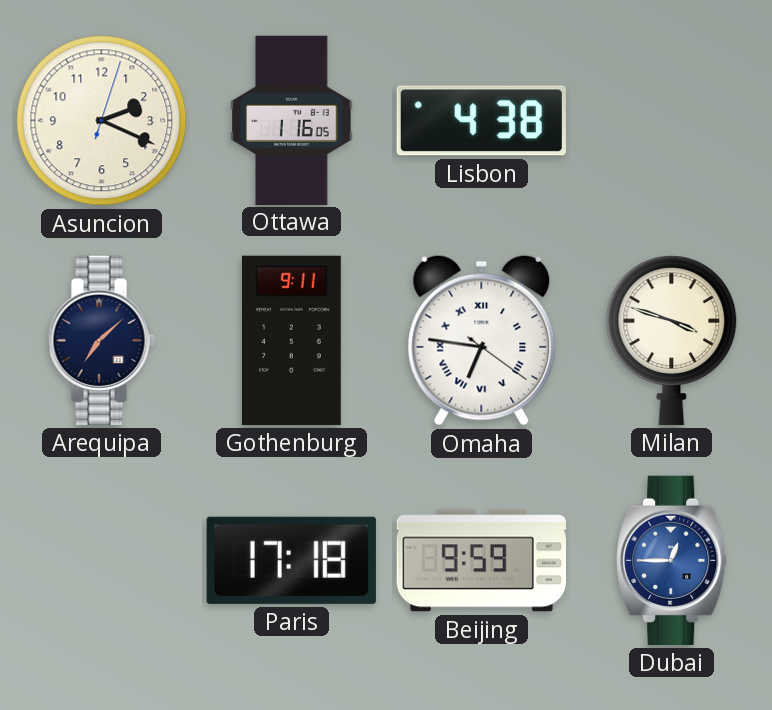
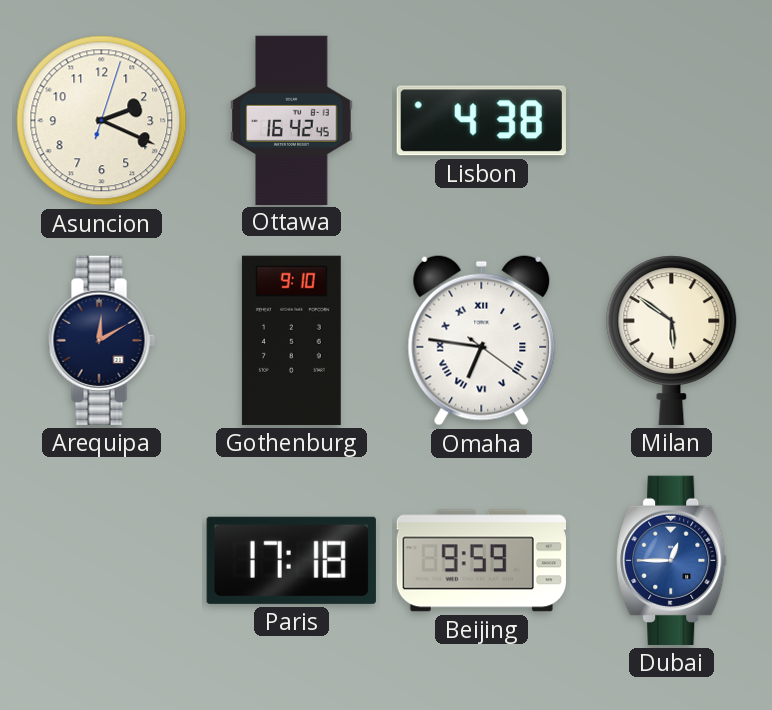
Ottawa: 1:16 -> 16:42 (292, 120)
Arequipa: 7:08 -> 12:10 (101, 340)
Gothenburg: 9:11 -> 9:10 (291, 340)
Milan: 3:48 -> 5:51 (672, 340)
